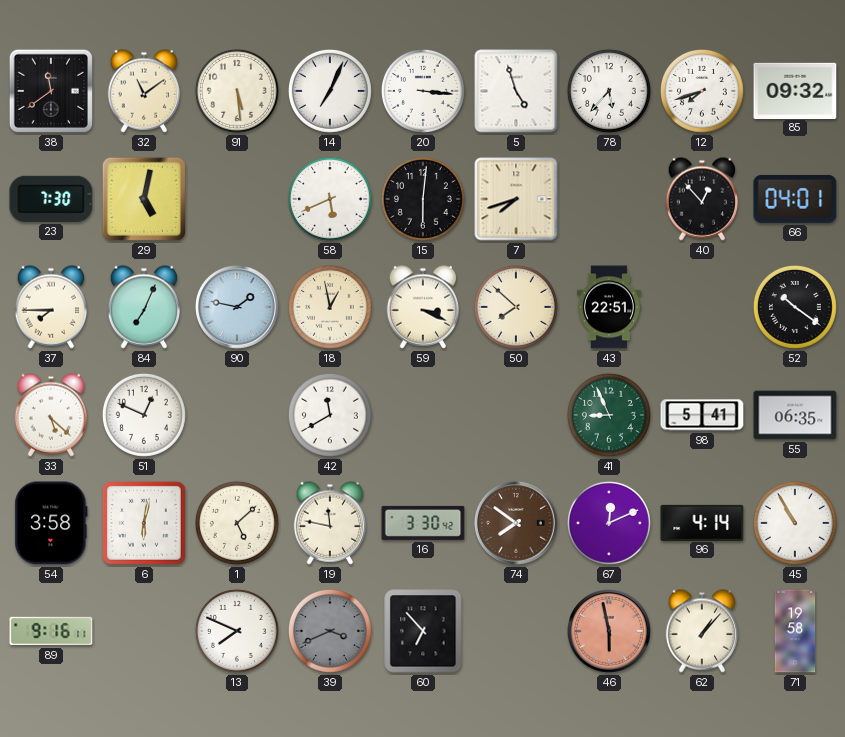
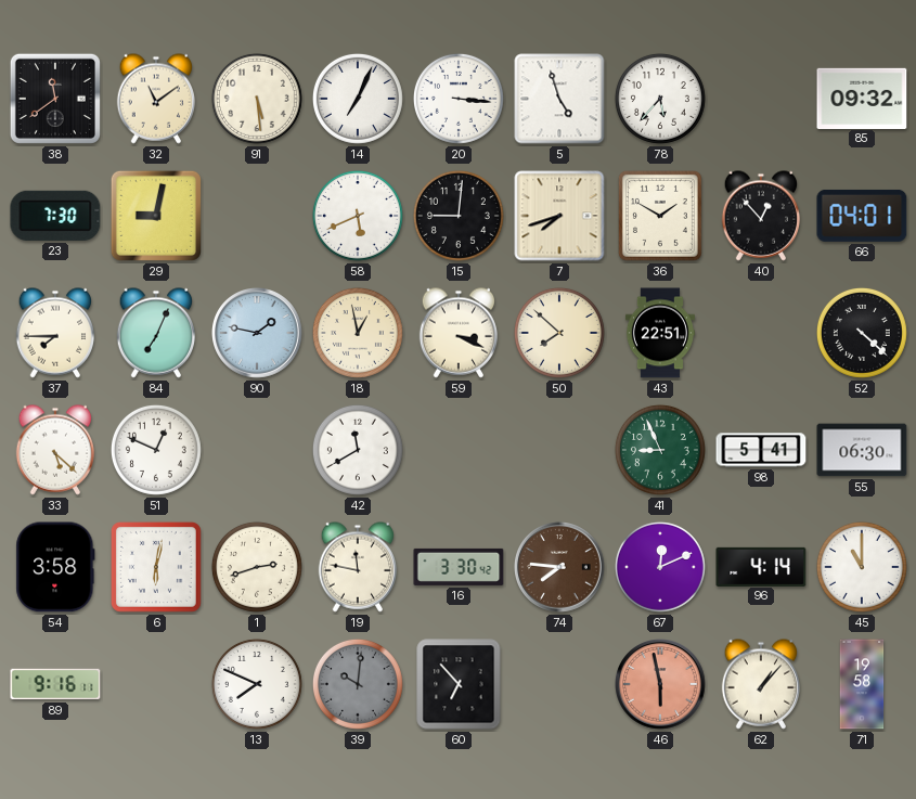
12: 7:42 -> none (702, 91)
29: 5:02 -> 9:02 (156, 216)
15: 6:01 -> 9:01 (459, 216)
36: none -> 1:50 (660, 216)
52: 10:21 -> 4:22 (862, 333)
55: 06:35 -> 06:30 (862, 450)
1: 5:08 -> 2:42 (257, 567)
74: 7:51 -> 7:46 (559, 567)
45: 10:55 -> 11:00 (862, 567)
39: 3:41 -> 10:01 (358, 684)
